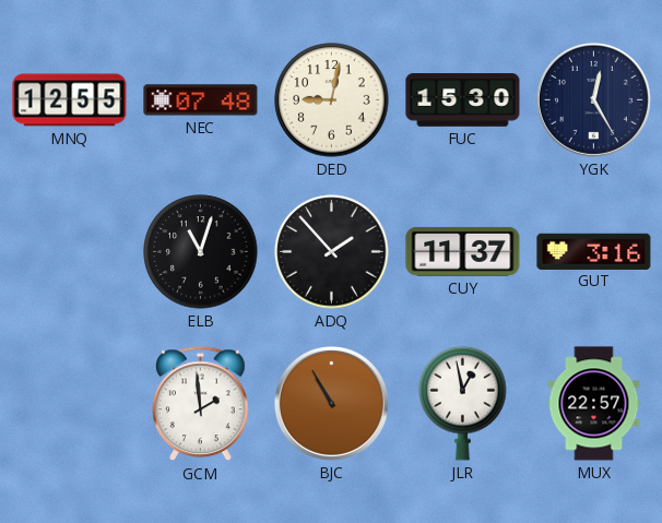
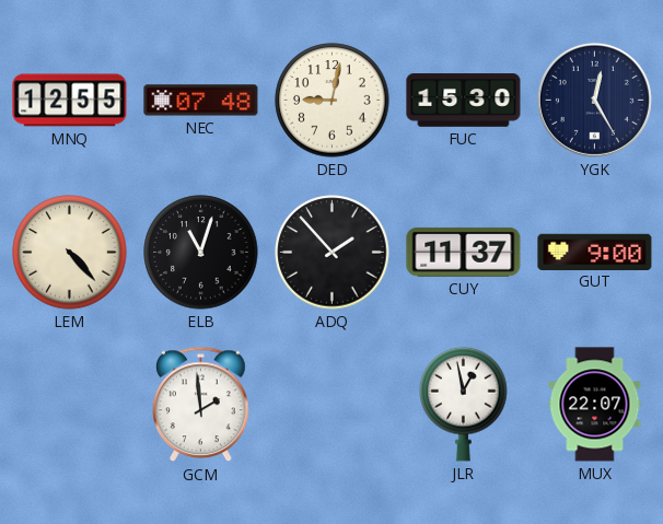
LEM: none -> 4:23 (70, 253)
GUT: 3:16 -> 9:00 (595, 252)
BJC: 10:55 -> none (331, 403)
MUX: 22:57 -> 22:07 (595, 405)
